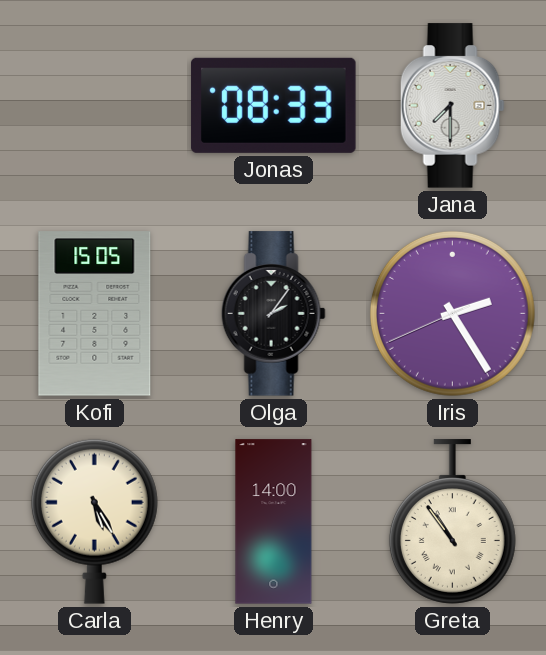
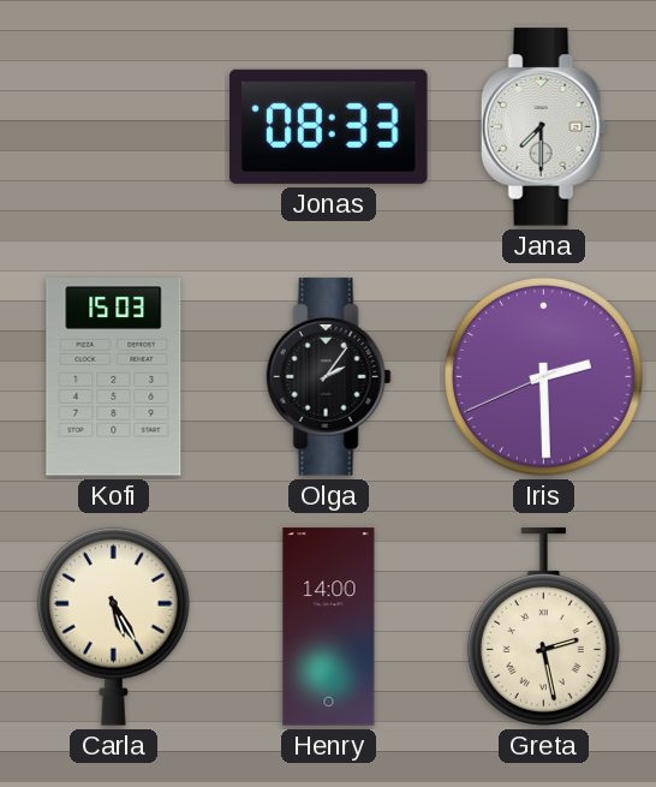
Kofi: 15:05 -> 15:03 (114, 377)
Iris: 2:24 -> 2:29 (543, 376)
Greta: 10:54 -> 2:28 (543, 627)
